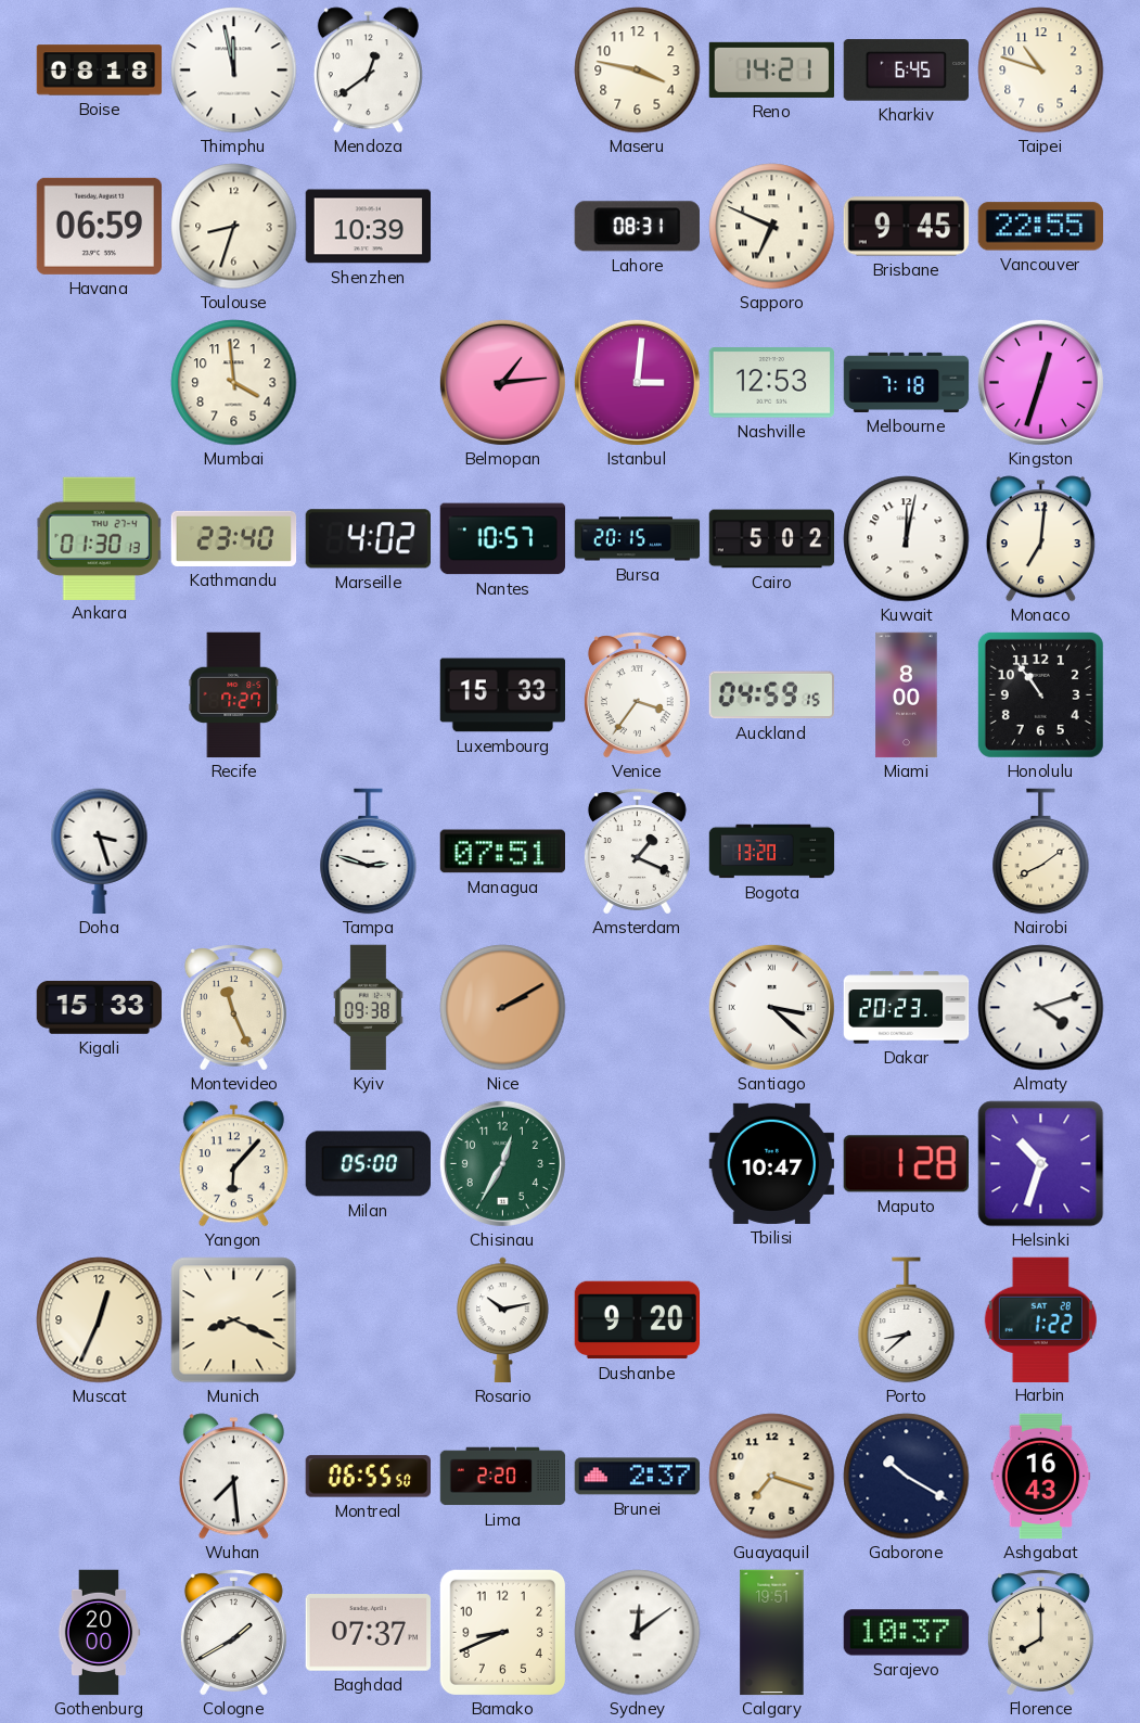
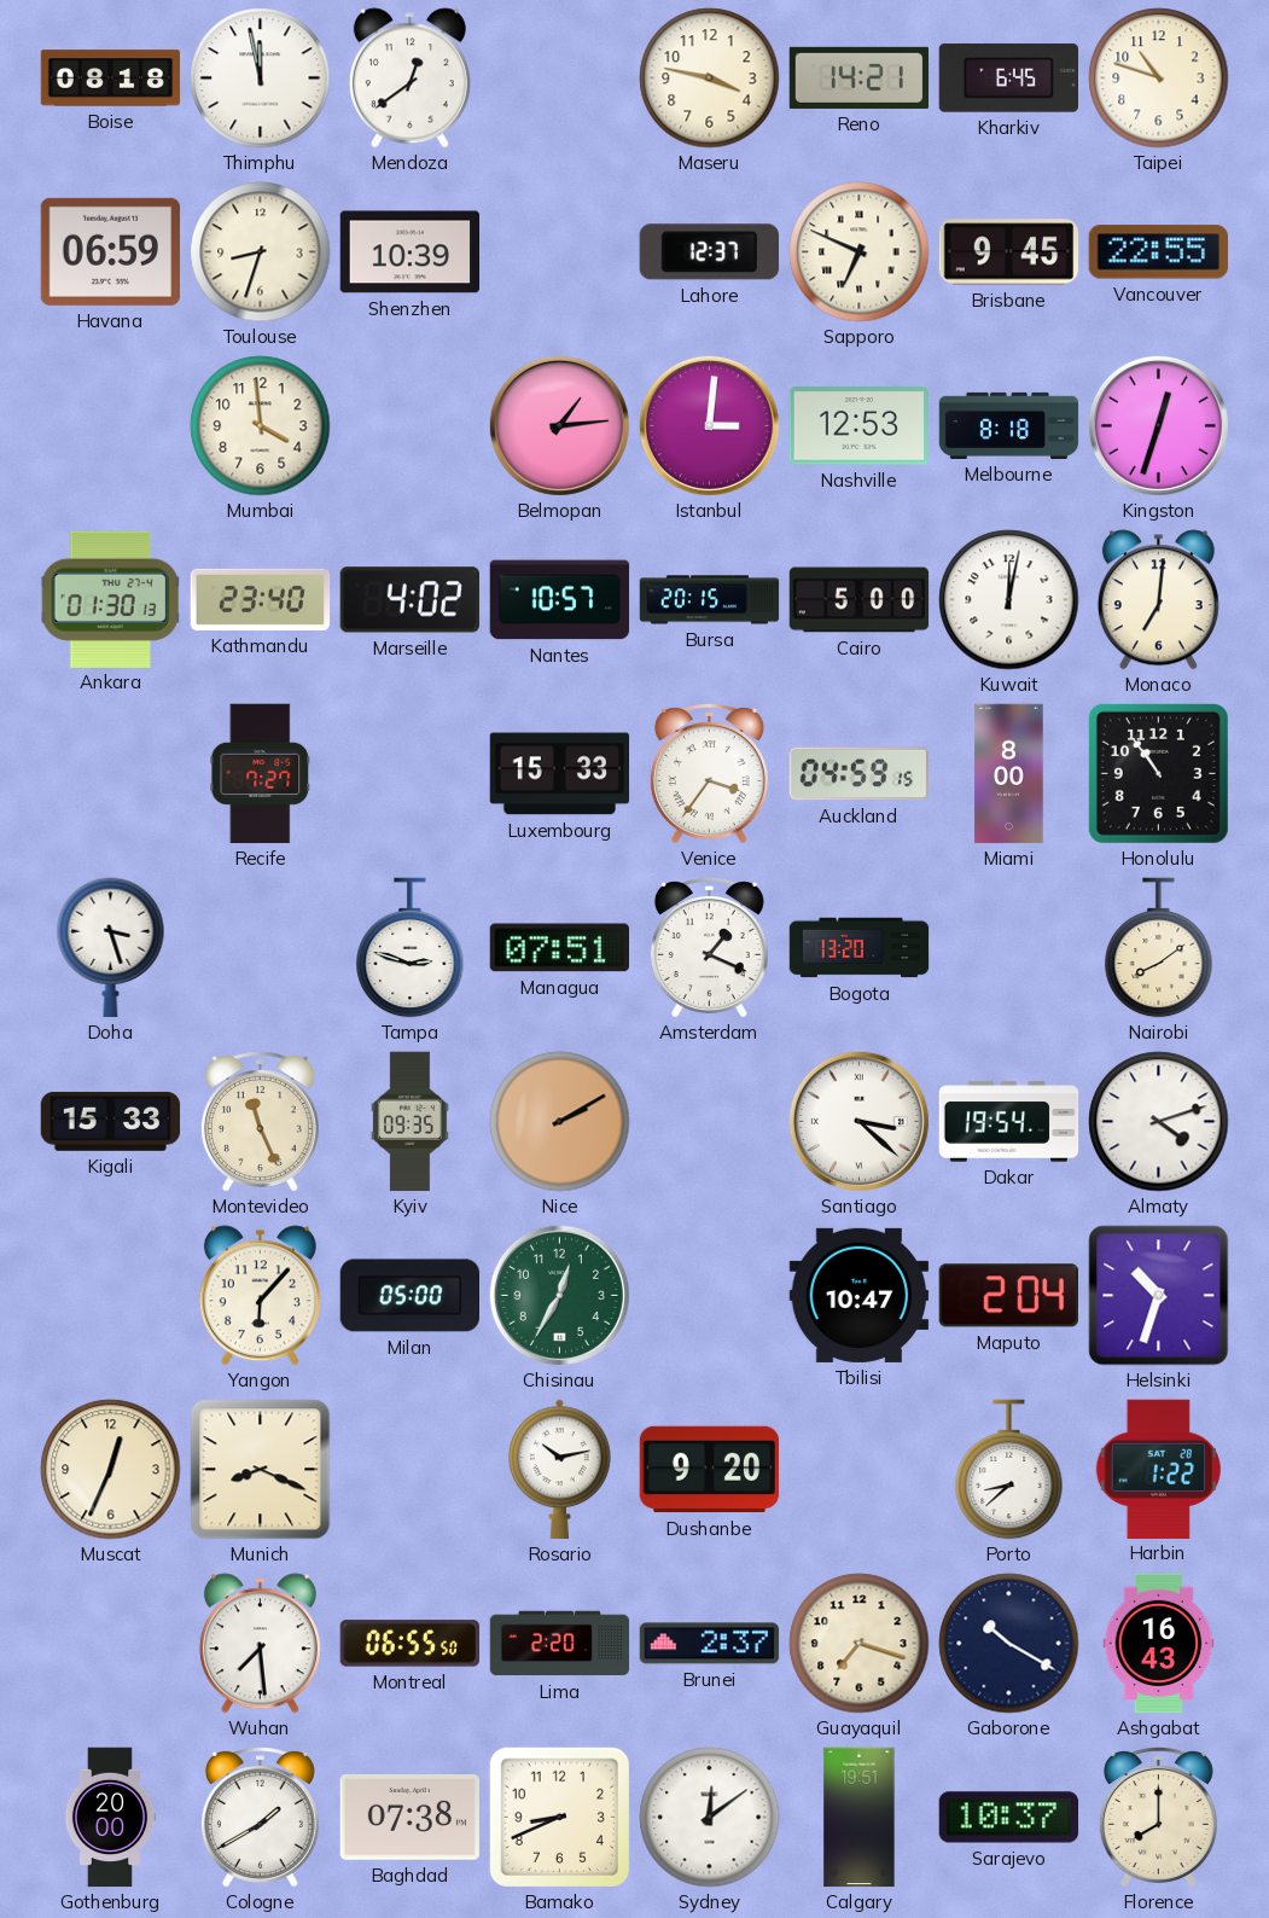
Lahore: 08:31 -> 12:37 (709, 252)
Melbourne: 7:18 -> 8:18 (1009, 425)
Cairo: 5:02 -> 5:00 (860, 600)
Kyiv: 09:38 -> 09:35 (409, 1122)
Dakar: 20:23 -> 19:54 (1009, 1122)
Maputo: 1:28 -> 2:04 (1008, 1296)
Baghdad: 07:37 -> 07:38 (409, 1818)
